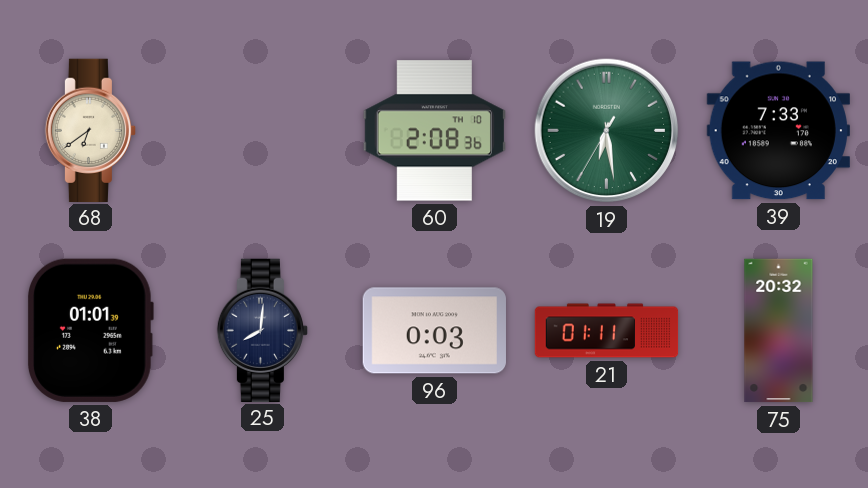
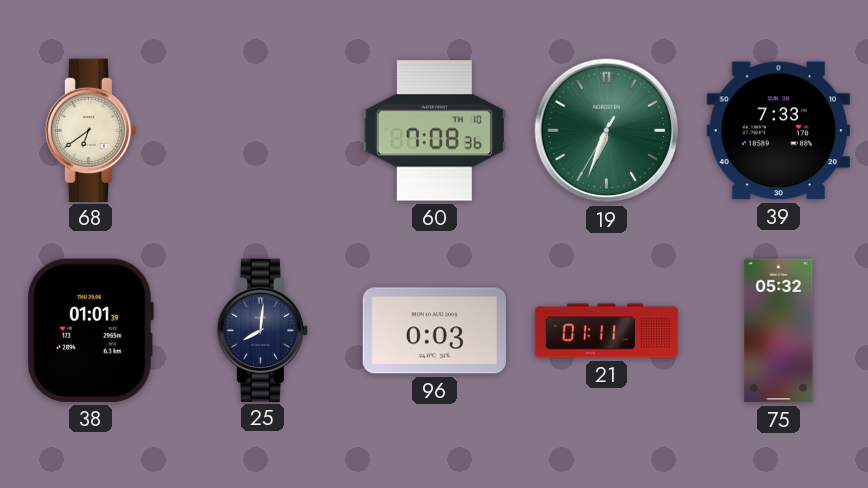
60: 2:08 -> 7:08 (434, 131)
19: 6:28 -> 6:33 (607, 131)
75: 20:32 -> 05:32 (779, 331)
